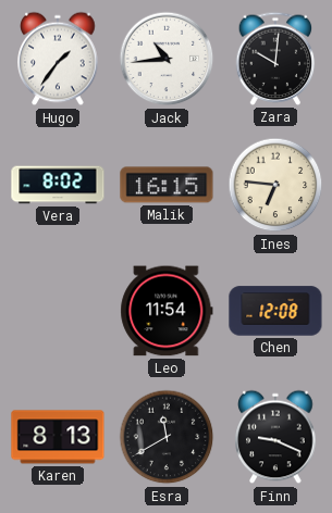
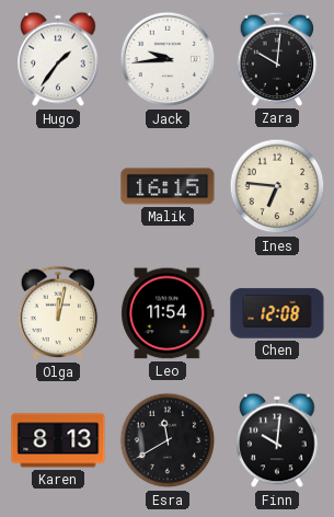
Jack: 10:44 -> 9:44 (168, 59)
Vera: 8:02 -> none (58, 185)
Olga: none -> 12:02 (58, 313)
Finn: 9:19 -> 10:01 (277, 440)
